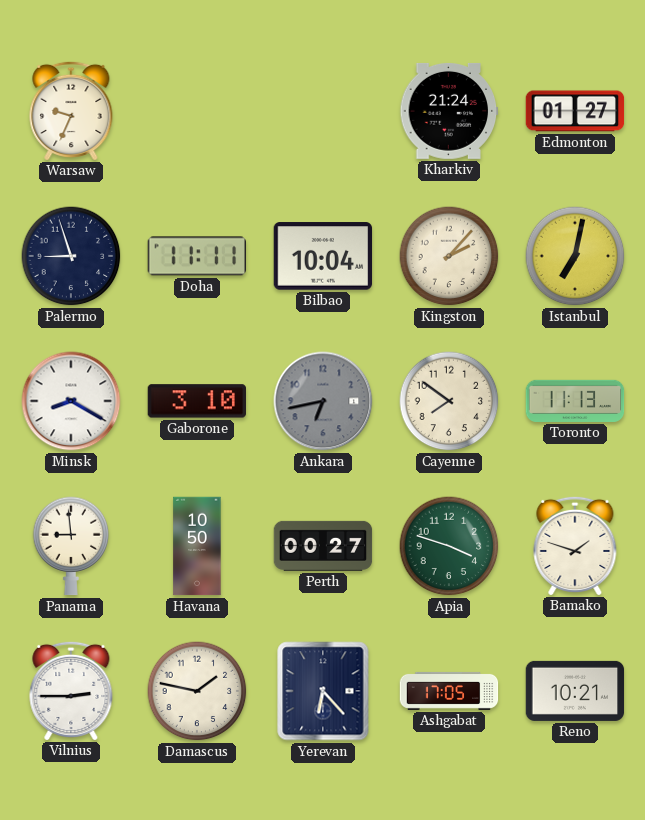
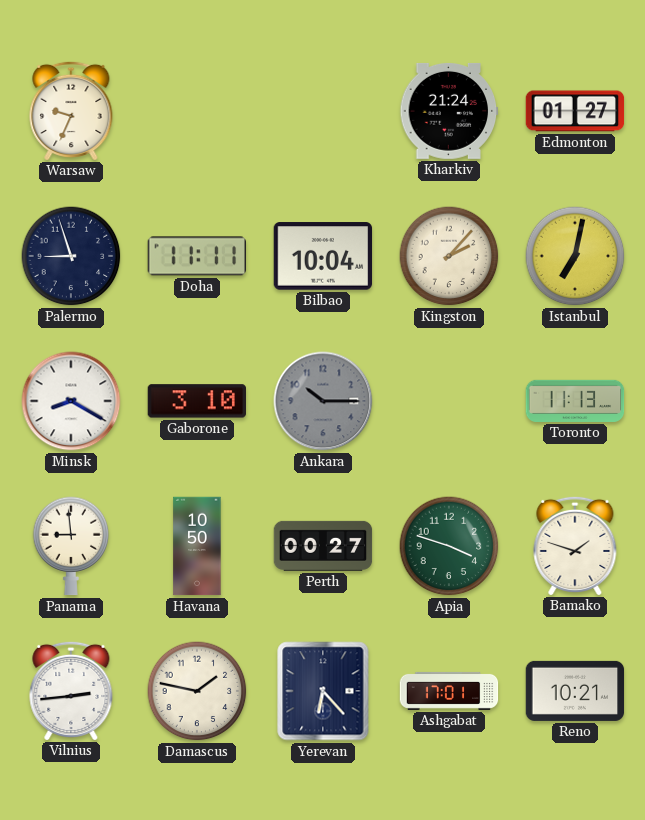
Ankara: 6:43 -> 10:15 (323, 401)
Cayenne: 7:51 -> none (449, 401)
Vilnius: 2:45 -> 2:44 (71, 690)
Ashgabat: 17:05 -> 17:01 (449, 691)
